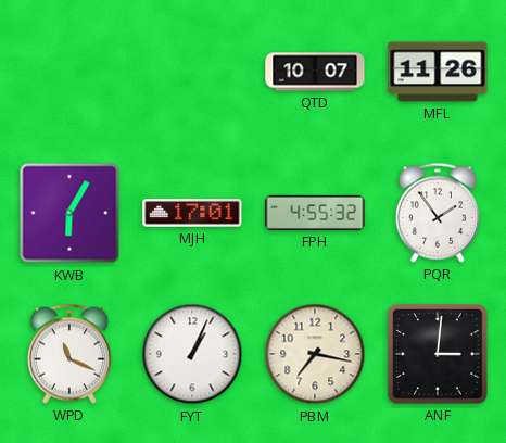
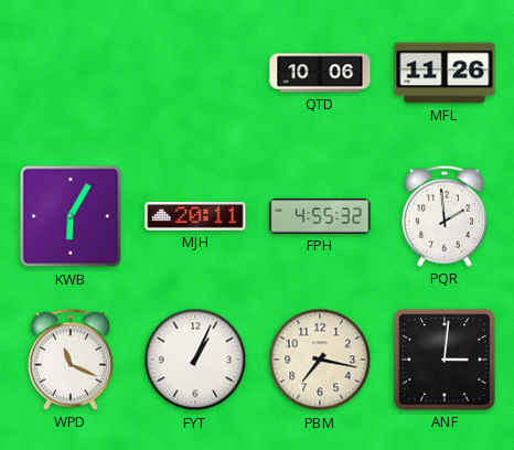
QTD: 10:07 -> 10:06 (320, 73)
MJH: 17:01 -> 20:11 (195, 216)
PQR: 1:54 -> 1:59 (445, 216)
